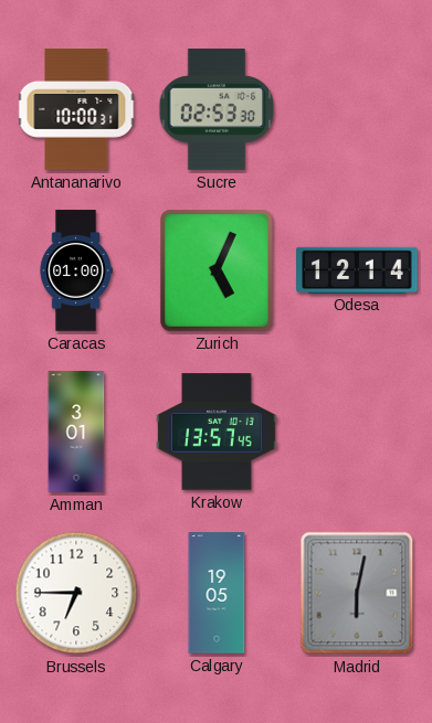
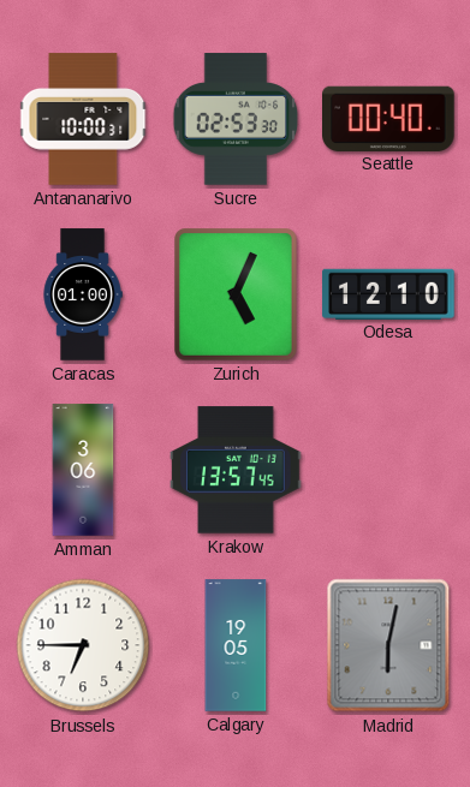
Seattle: none -> 00:40 (389, 118)
Odesa: 12:14 -> 12:10 (388, 293)
Amman: 3:01 -> 3:06 (83, 470)
